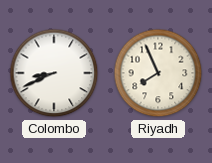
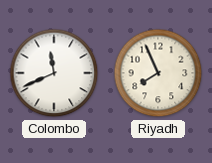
Colombo: 8:41 -> 11:41 (54, 73)
